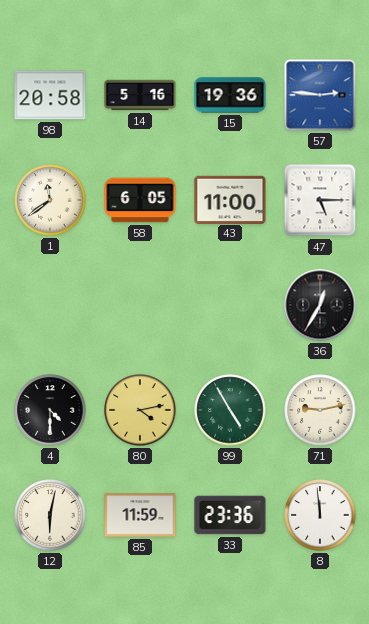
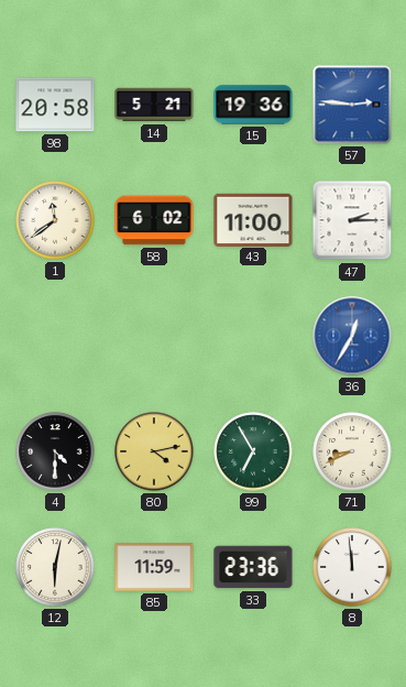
14: 5:16 -> 5:21 (154, 105)
58: 6:05 -> 6:02 (154, 220)
47: 5:15 -> 2:15 (352, 220)
36 dial: black -> blue (352, 336)
99: 4:55 -> 6:55 (253, 451)
71: 9:13 -> 8:41 (352, 451)
